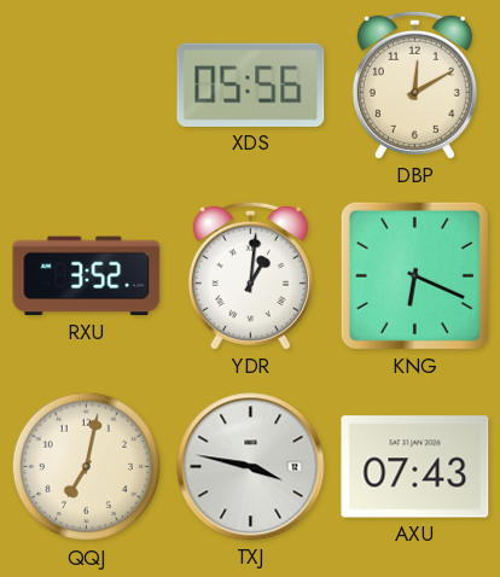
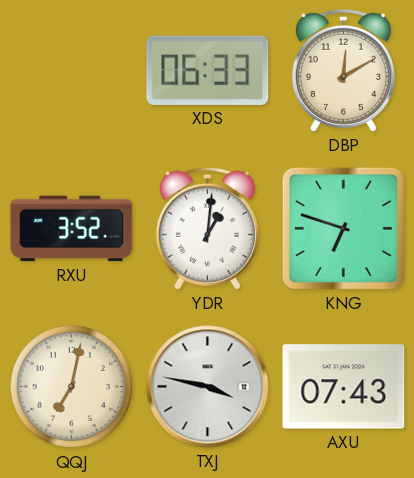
XDS: 05:56 -> 06:33 (208, 70)
KNG: 6:19 -> 6:48 (343, 228)
